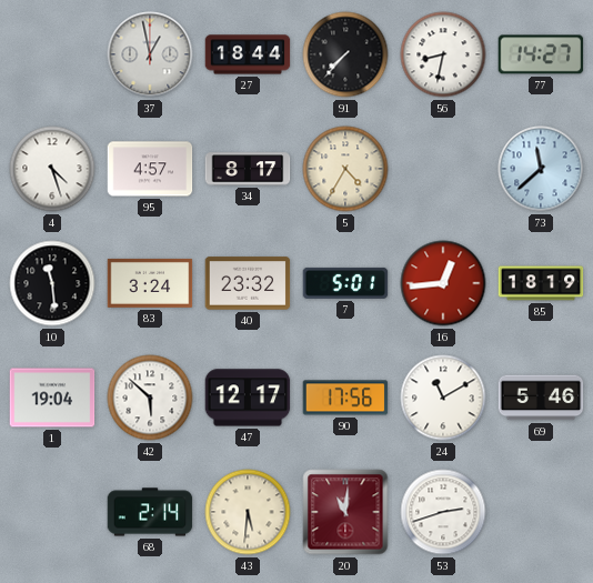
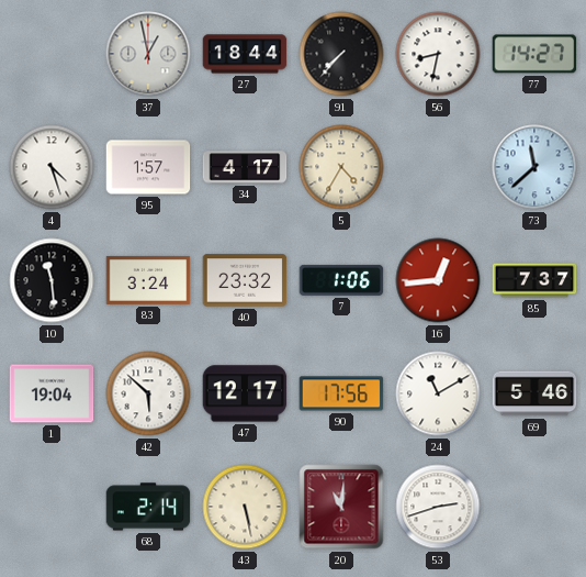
95: 4:57 -> 1:57 (148, 167)
34: 8:17 -> 4:17 (245, 167)
7: 5:01 -> 1:06 (341, 280)
85: 18:19 -> 7:37 (534, 280)
43: 5:31 -> 5:28 (245, 507)
